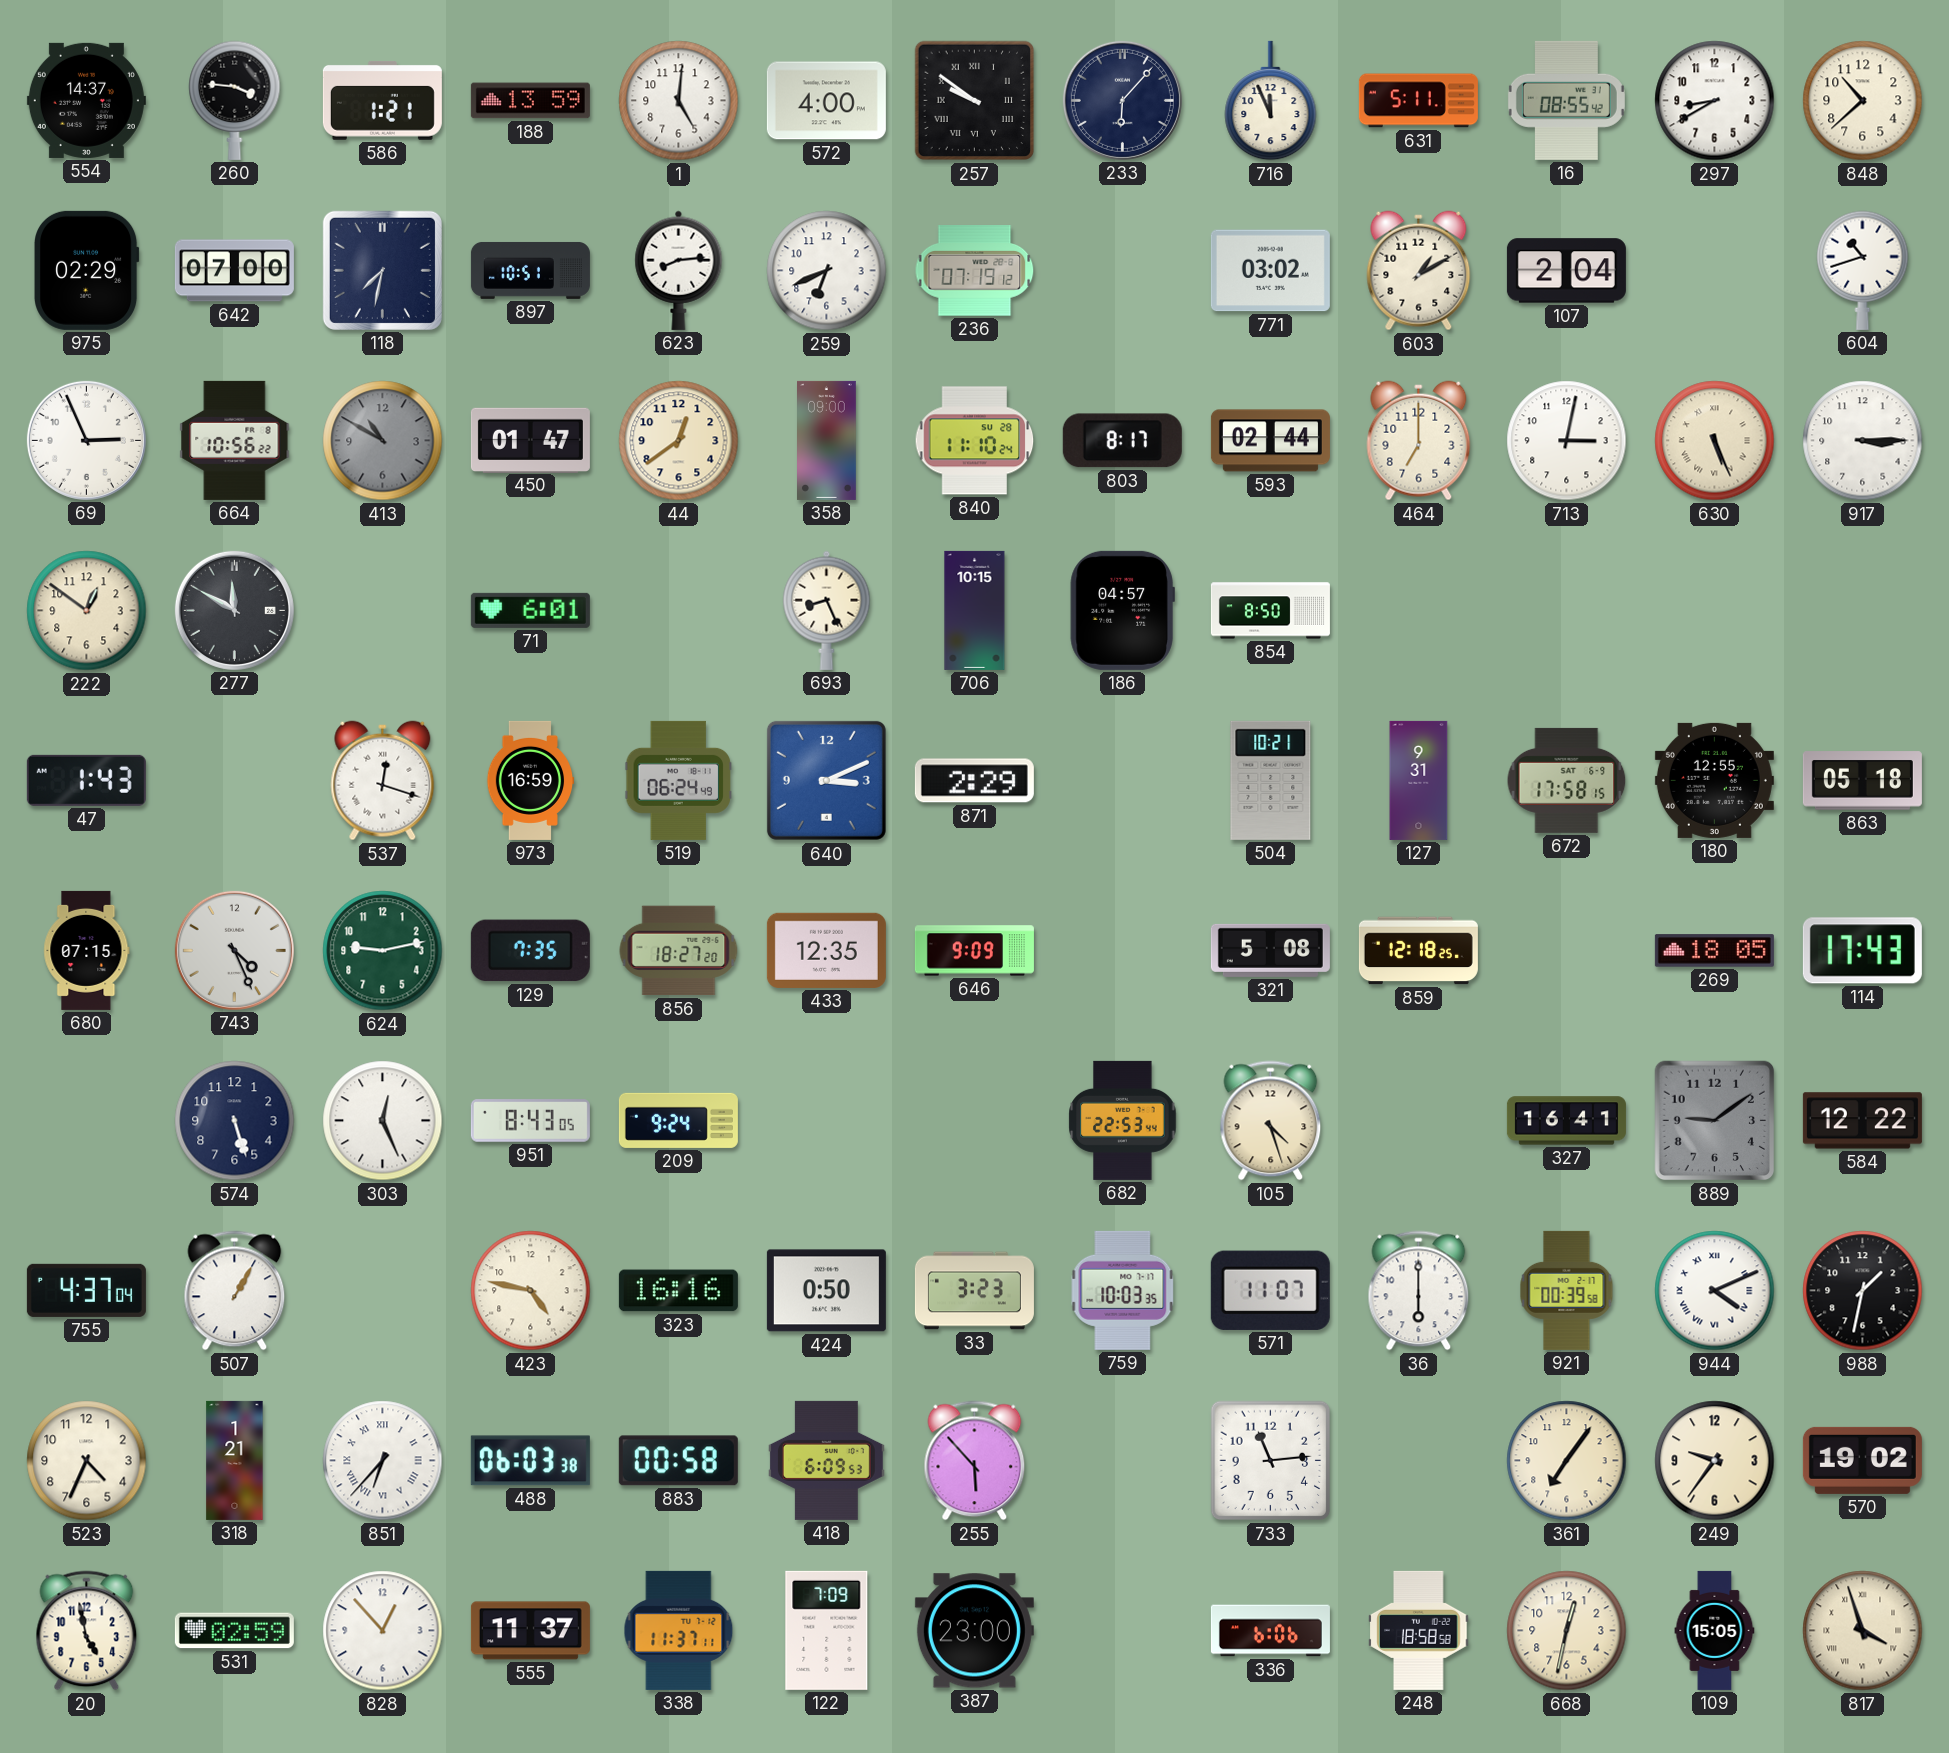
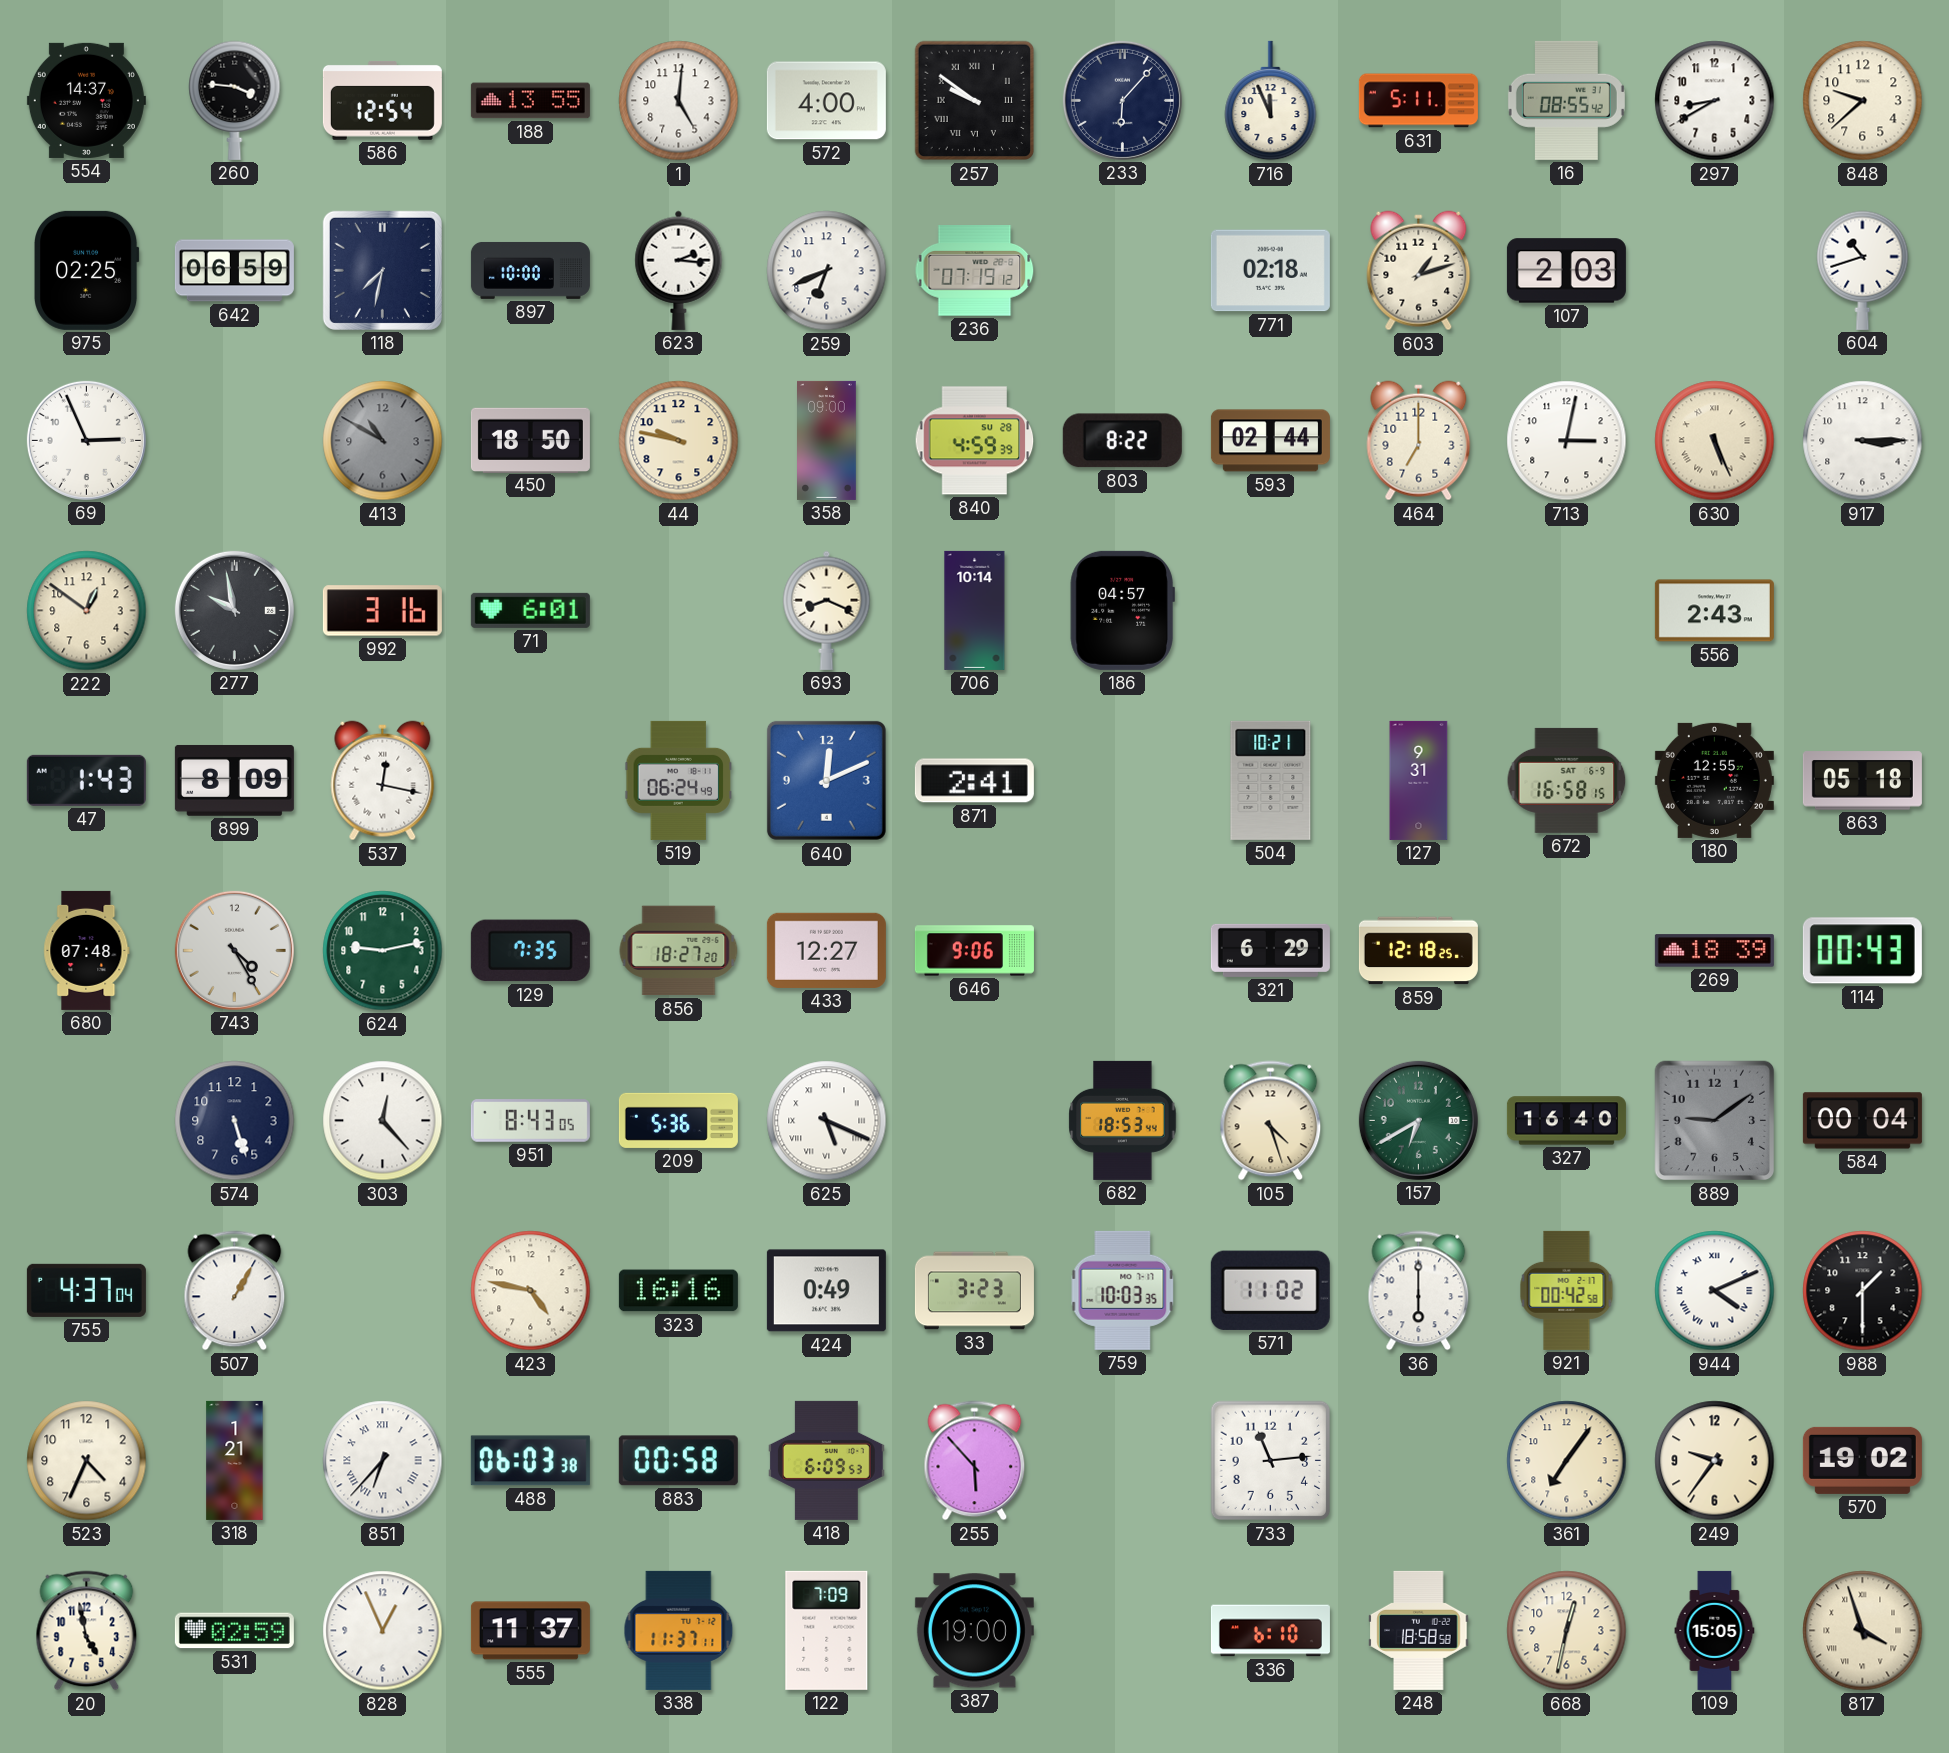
586: 1:21 -> 12:54 (382, 100)
188: 13:59 -> 13:55 (530, 101)
848: 10:38 -> 9:38 (1863, 101)
975: 02:29 -> 02:25 (87, 270)
642: 07:00 -> 06:59 (234, 271)
897: 10:51 -> 10:00 (530, 271)
623: 8:14 -> 2:16 (679, 270)
771: 03:02 -> 02:18 (1270, 271)
603: 1:10 -> 1:12 (1419, 271)
107: 2:04 -> 2:03 (1566, 271)
664: 10:56 -> none (235, 440)
450: 01:47 -> 18:50 (530, 440)
44: 12:39 -> 9:47 (679, 441)
840: 11:10 -> 4:59 (975, 441)
803: 8:17 -> 8:22 (1122, 441)
277: 11:50 -> 9:58 (234, 610)
992: none -> 3:16 (382, 611)
693: 8:26 -> 8:19 (827, 610)
706: 10:15 -> 10:14 (975, 610)
854: 8:50 -> none (1270, 611)
556: none -> 2:43 (1714, 611)
899: none -> 8:09 (234, 780)
537: 12:18 -> 12:17 (383, 781)
973: 16:59 -> none (530, 780)
640: 3:11 -> 12:11 (826, 780)
871: 2:29 -> 2:41 (974, 781)
672: 17:58 -> 16:58 (1567, 780)
680: 07:15 -> 07:48 (87, 950)
743: 4:26 -> 4:25 (234, 950)
433: 12:35 -> 12:27 (826, 950)
646: 9:09 -> 9:06 (974, 951)
321: 5:08 -> 6:29 (1270, 950)
269: 18:05 -> 18:39 (1714, 951)
114: 17:43 -> 00:43 (1862, 951)
303: 12:26 -> 12:23 (383, 1121)
209: 9:24 -> 5:36 (678, 1120)
625: none -> 5:19 (827, 1121)
682: 22:53 -> 18:53 (1123, 1120)
157: none -> 6:40 (1418, 1120)
327: 16:41 -> 16:40 (1566, 1121)
584: 12:22 -> 00:04 (1862, 1121)
424: 0:50 -> 0:49 (826, 1291)
571: 11:07 -> 11:02 (1270, 1290)
921: 00:39 -> 00:42 (1567, 1290)
988: 1:32 -> 1:30 (1863, 1291)
828: 12:53 -> 12:56 (383, 1631)
387: 23:00 -> 19:00 (974, 1631)
336: 6:06 -> 6:10 (1270, 1631)
